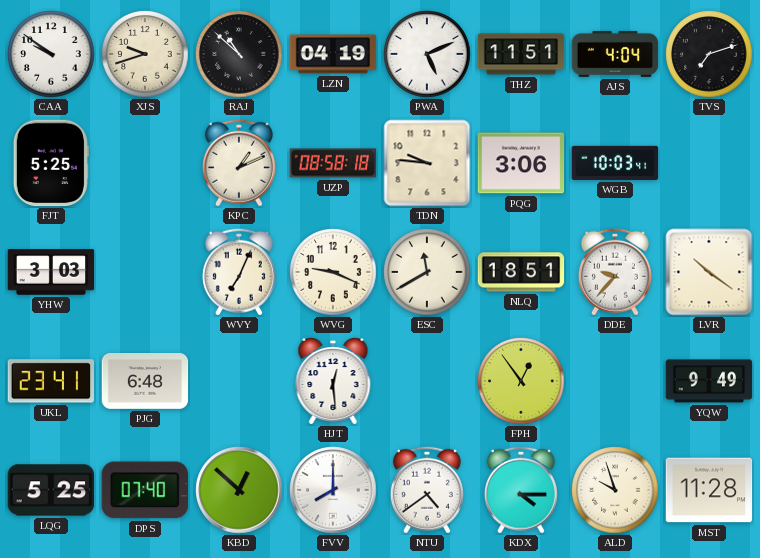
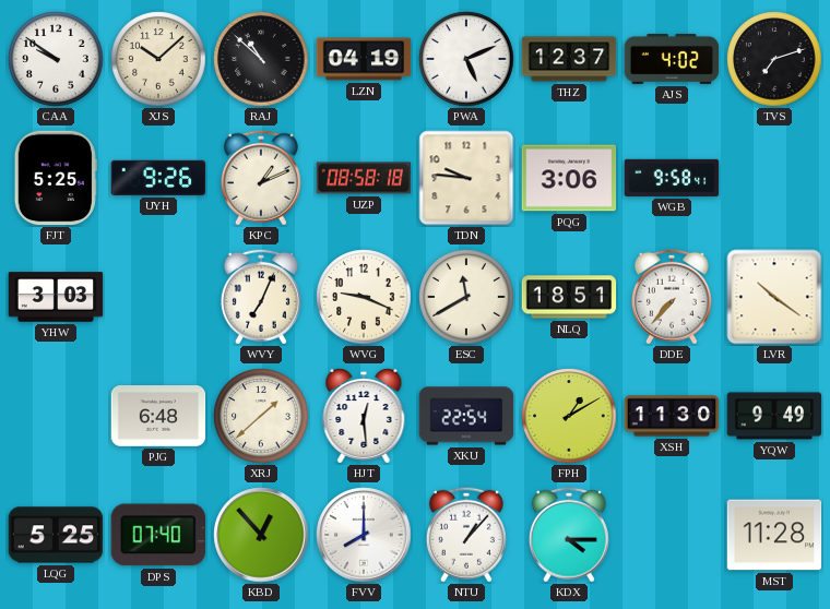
XJS: 9:42 -> 10:08 (158, 59)
THZ: 11:51 -> 12:37 (569, 59)
AJS: 4:04 -> 4:02 (672, 59)
UYH: none -> 9:26 (158, 178)
WGB: 10:03 -> 9:58 (672, 178)
DDE: 9:37 -> 7:37 (672, 297)
UKL: 23:41 -> none (50, 381)
XRJ: none -> 1:38 (261, 416)
XKU: none -> 22:54 (466, 416)
FPH: 12:54 -> 1:10 (569, 416)
XSH: none -> 11:30 (672, 416)
KBD: 12:52 -> 12:53 (261, 535)
NTU: 4:39 -> 1:07 (466, 535)
ALD: 9:57 -> none (615, 490)
